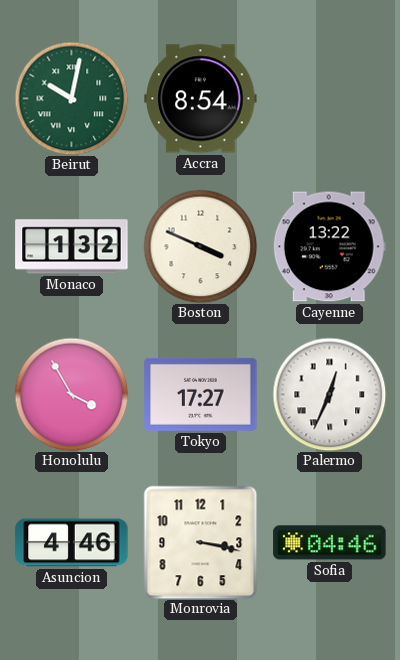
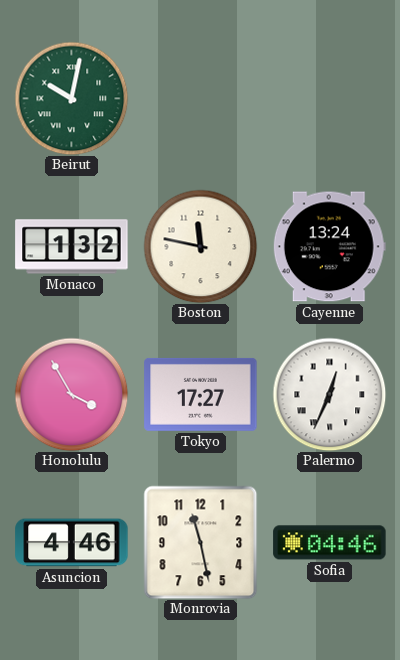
Accra: 8:54 -> none (201, 99)
Boston: 3:49 -> 11:47 (200, 246)
Cayenne: 13:22 -> 13:24 (329, 247)
Monrovia: 3:17 -> 11:28 (200, 542)
